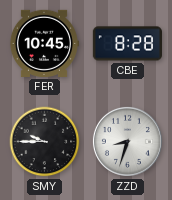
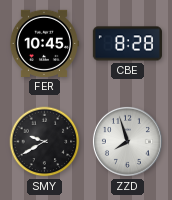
SMY: 9:45 -> 9:40 (45, 142)
ZZD: 8:33 -> 7:57 (127, 141)
